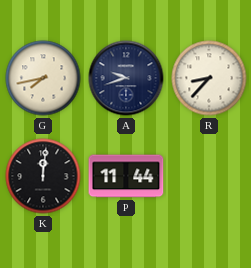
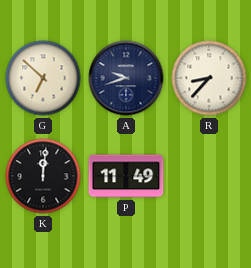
G: 7:43 -> 6:52 (43, 78)
P: 11:44 -> 11:49 (126, 176)
